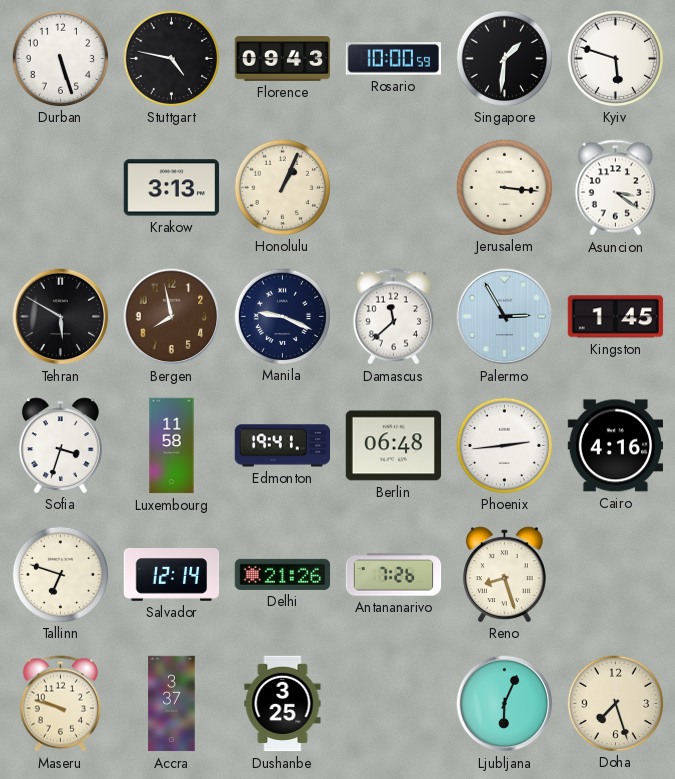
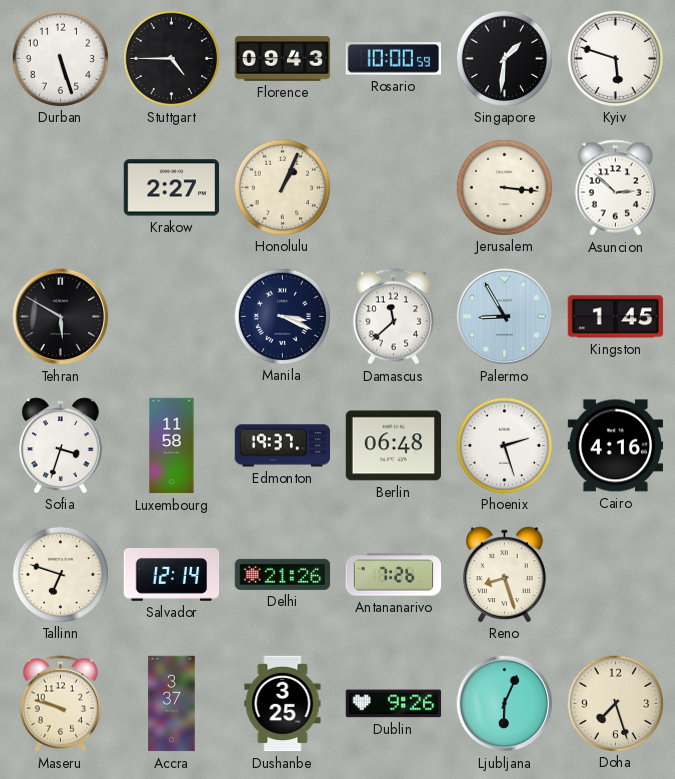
Stuttgart: 4:47 -> 4:45 (171, 58)
Krakow: 3:13 -> 2:27 (172, 188)
Asuncion: 3:21 -> 2:52 (615, 188)
Bergen: 7:58 -> none (172, 317)
Manila: 9:19 -> 3:19 (282, 316)
Palermo: 2:55 -> 8:55 (505, 317)
Edmonton: 19:41 -> 19:37 (283, 446)
Phoenix: 2:44 -> 2:27 (504, 445)
Dublin: none -> 9:26 (394, 704)
